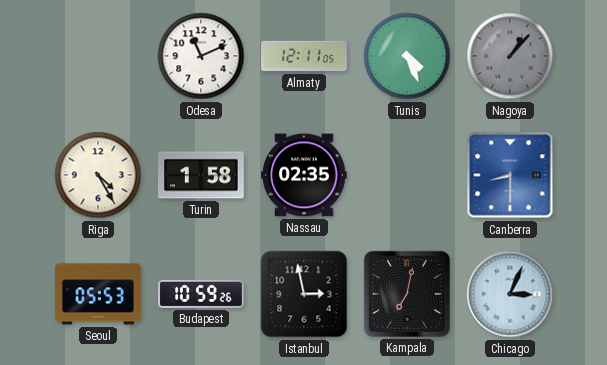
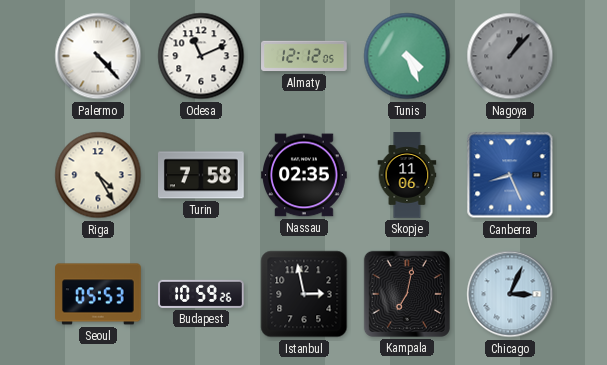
Palermo: none -> 4:23 (98, 56)
Almaty: 12:11 -> 12:12 (304, 56)
Turin: 1:58 -> 7:58 (202, 175)
Skopje: none -> 11:06 (407, 175)
Canberra: 8:30 -> 8:26 (510, 175)
